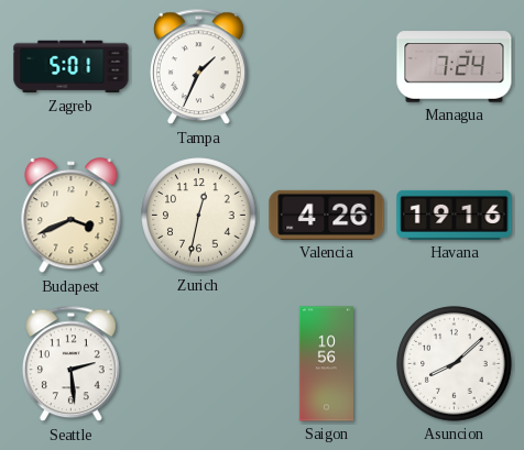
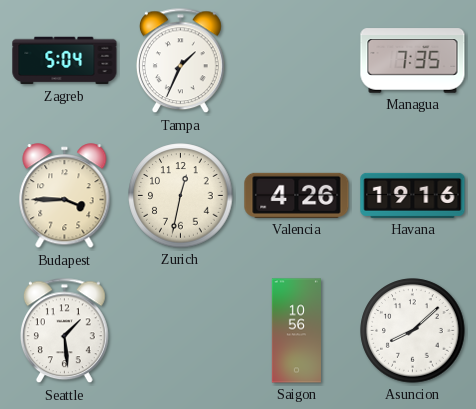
Zagreb: 5:01 -> 5:04 (65, 61)
Managua: 7:24 -> 7:35 (413, 61)
Budapest: 3:41 -> 3:45 (65, 196)
Seattle: 2:29 -> 1:29 (64, 331)
